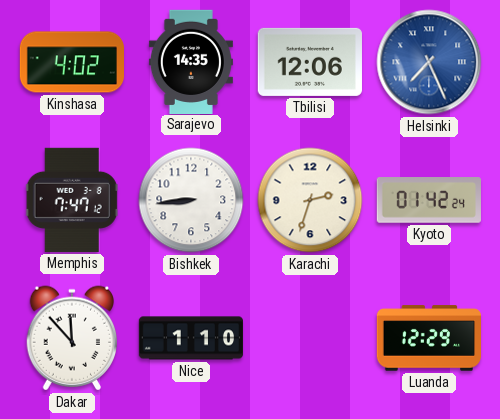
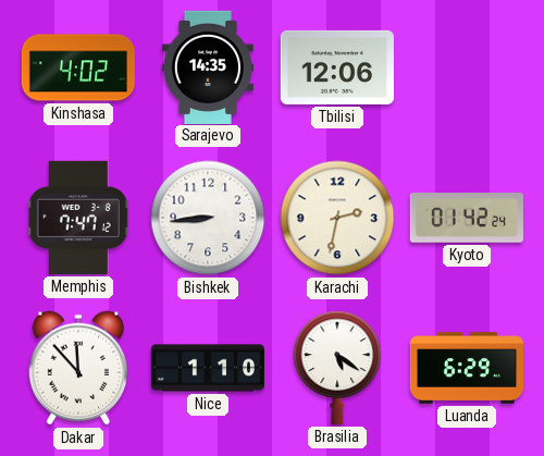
Helsinki: 7:26 -> none (429, 62)
Karachi: 2:33 -> 2:32 (337, 218)
Brasilia: none -> 5:21 (337, 368)
Luanda: 12:29 -> 6:29 (466, 368)
